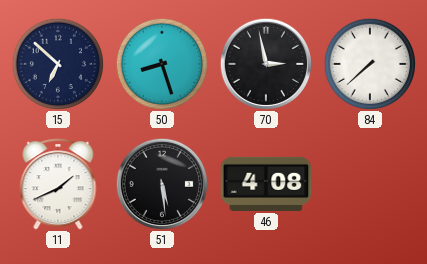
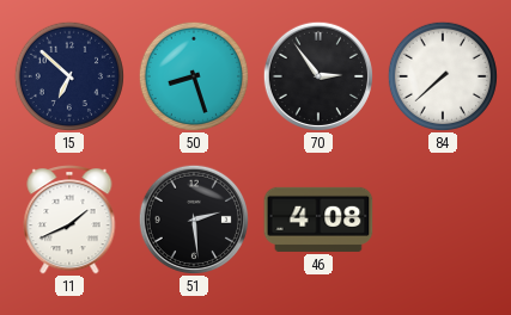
70: 2:58 -> 2:54 (317, 75)
51: 5:29 -> 2:29 (193, 218)
